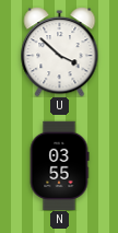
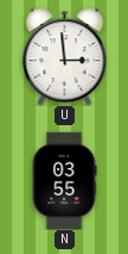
U: 3:52 -> 2:59 (65, 56)
